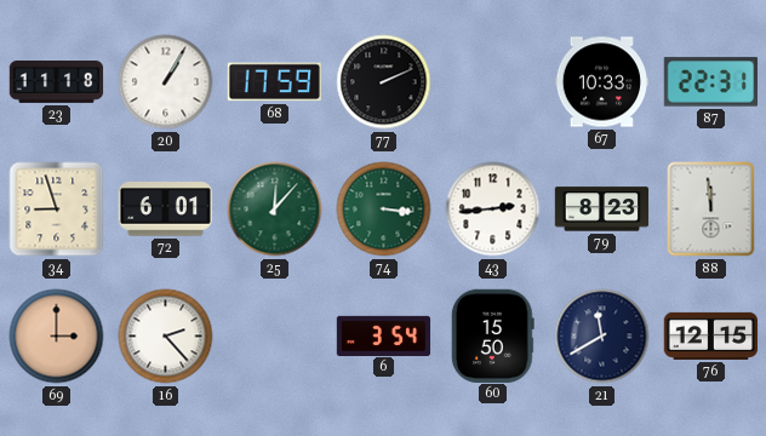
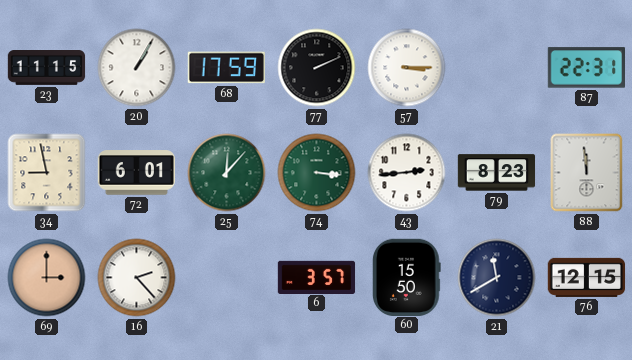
23: 11:18 -> 11:15 (47, 68)
57: none -> 3:15 (407, 68)
67: 10:33 -> none (602, 82)
34: 8:57 -> 8:58 (47, 173)
6: 3:54 -> 3:57 (317, 277)
